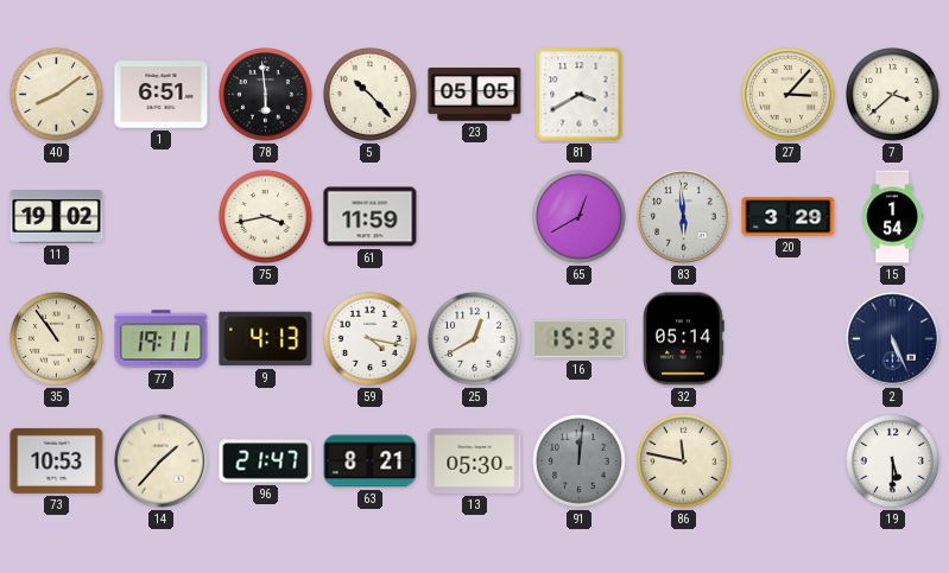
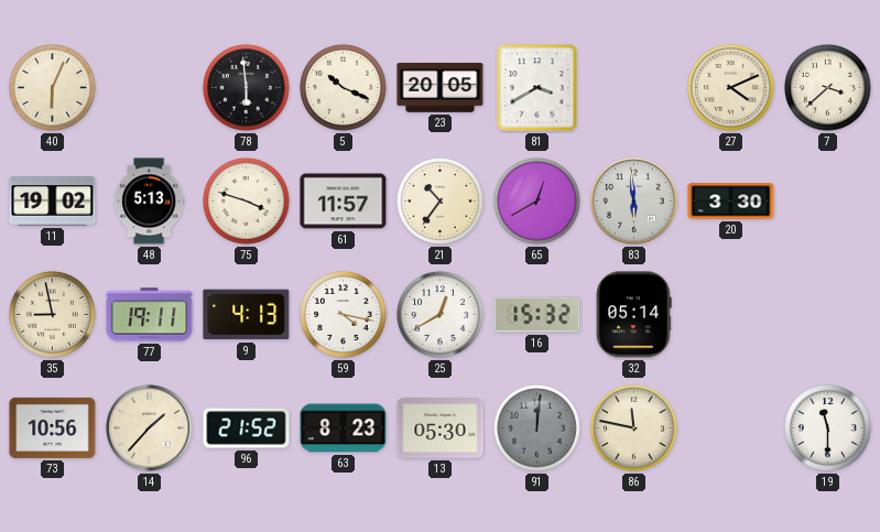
40: 8:09 -> 6:04 (53, 88)
1: 6:51 -> none (162, 95)
5: 10:23 -> 10:19 (344, 88)
23: 05:05 -> 20:05 (441, 88)
27: 3:07 -> 4:11 (731, 88)
48: none -> 5:13 (149, 202)
75: 3:43 -> 3:48 (247, 202)
61: 11:59 -> 11:57 (344, 202)
21: none -> 10:36 (441, 202)
20: 3:29 -> 3:30 (731, 202)
15: 1:54 -> none (892, 217)
35: 10:54 -> 8:58 (53, 315)
2: 5:26 -> none (893, 339)
73: 10:53 -> 10:56 (53, 427)
96: 21:47 -> 21:52 (247, 428)
63: 8:21 -> 8:23 (344, 428)
19: 5:30 -> 11:30 (828, 428)
